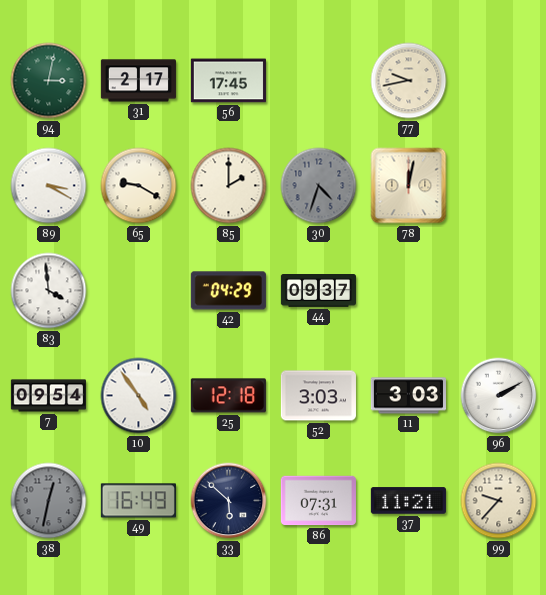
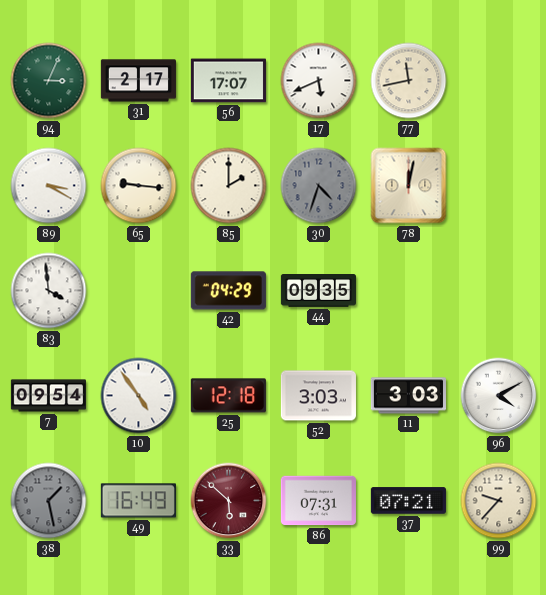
94: 3:02 -> 3:04 (49, 81)
56: 17:45 -> 17:07 (228, 81)
17: none -> 5:41 (319, 81)
77: 9:43 -> 11:43 (409, 81)
65: 9:20 -> 9:16 (139, 186)
44: 09:37 -> 09:35 (318, 291)
96: 2:10 -> 4:10 (499, 396)
38: 12:32 -> 1:28 (49, 501)
33 dial: navy -> burgundy (229, 501)
37: 11:21 -> 07:21 (408, 501)
